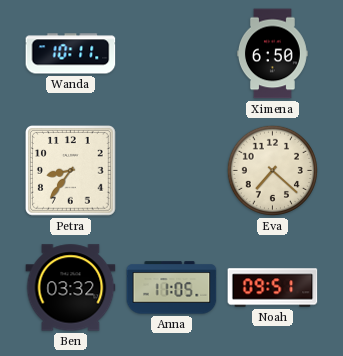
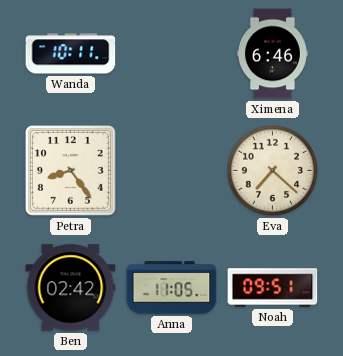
Ximena: 6:50 -> 6:46 (272, 54)
Petra: 8:36 -> 8:24 (71, 171)
Ben: 03:32 -> 02:42 (71, 288)
